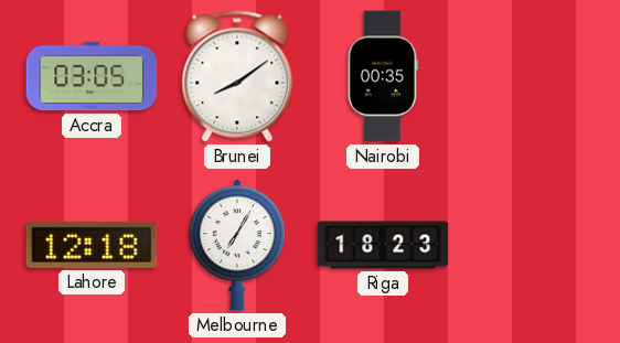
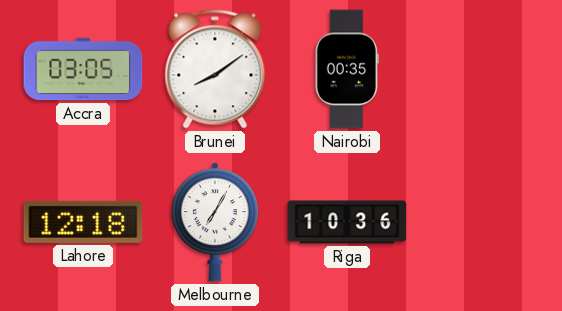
Riga: 18:23 -> 10:36 (347, 222)
